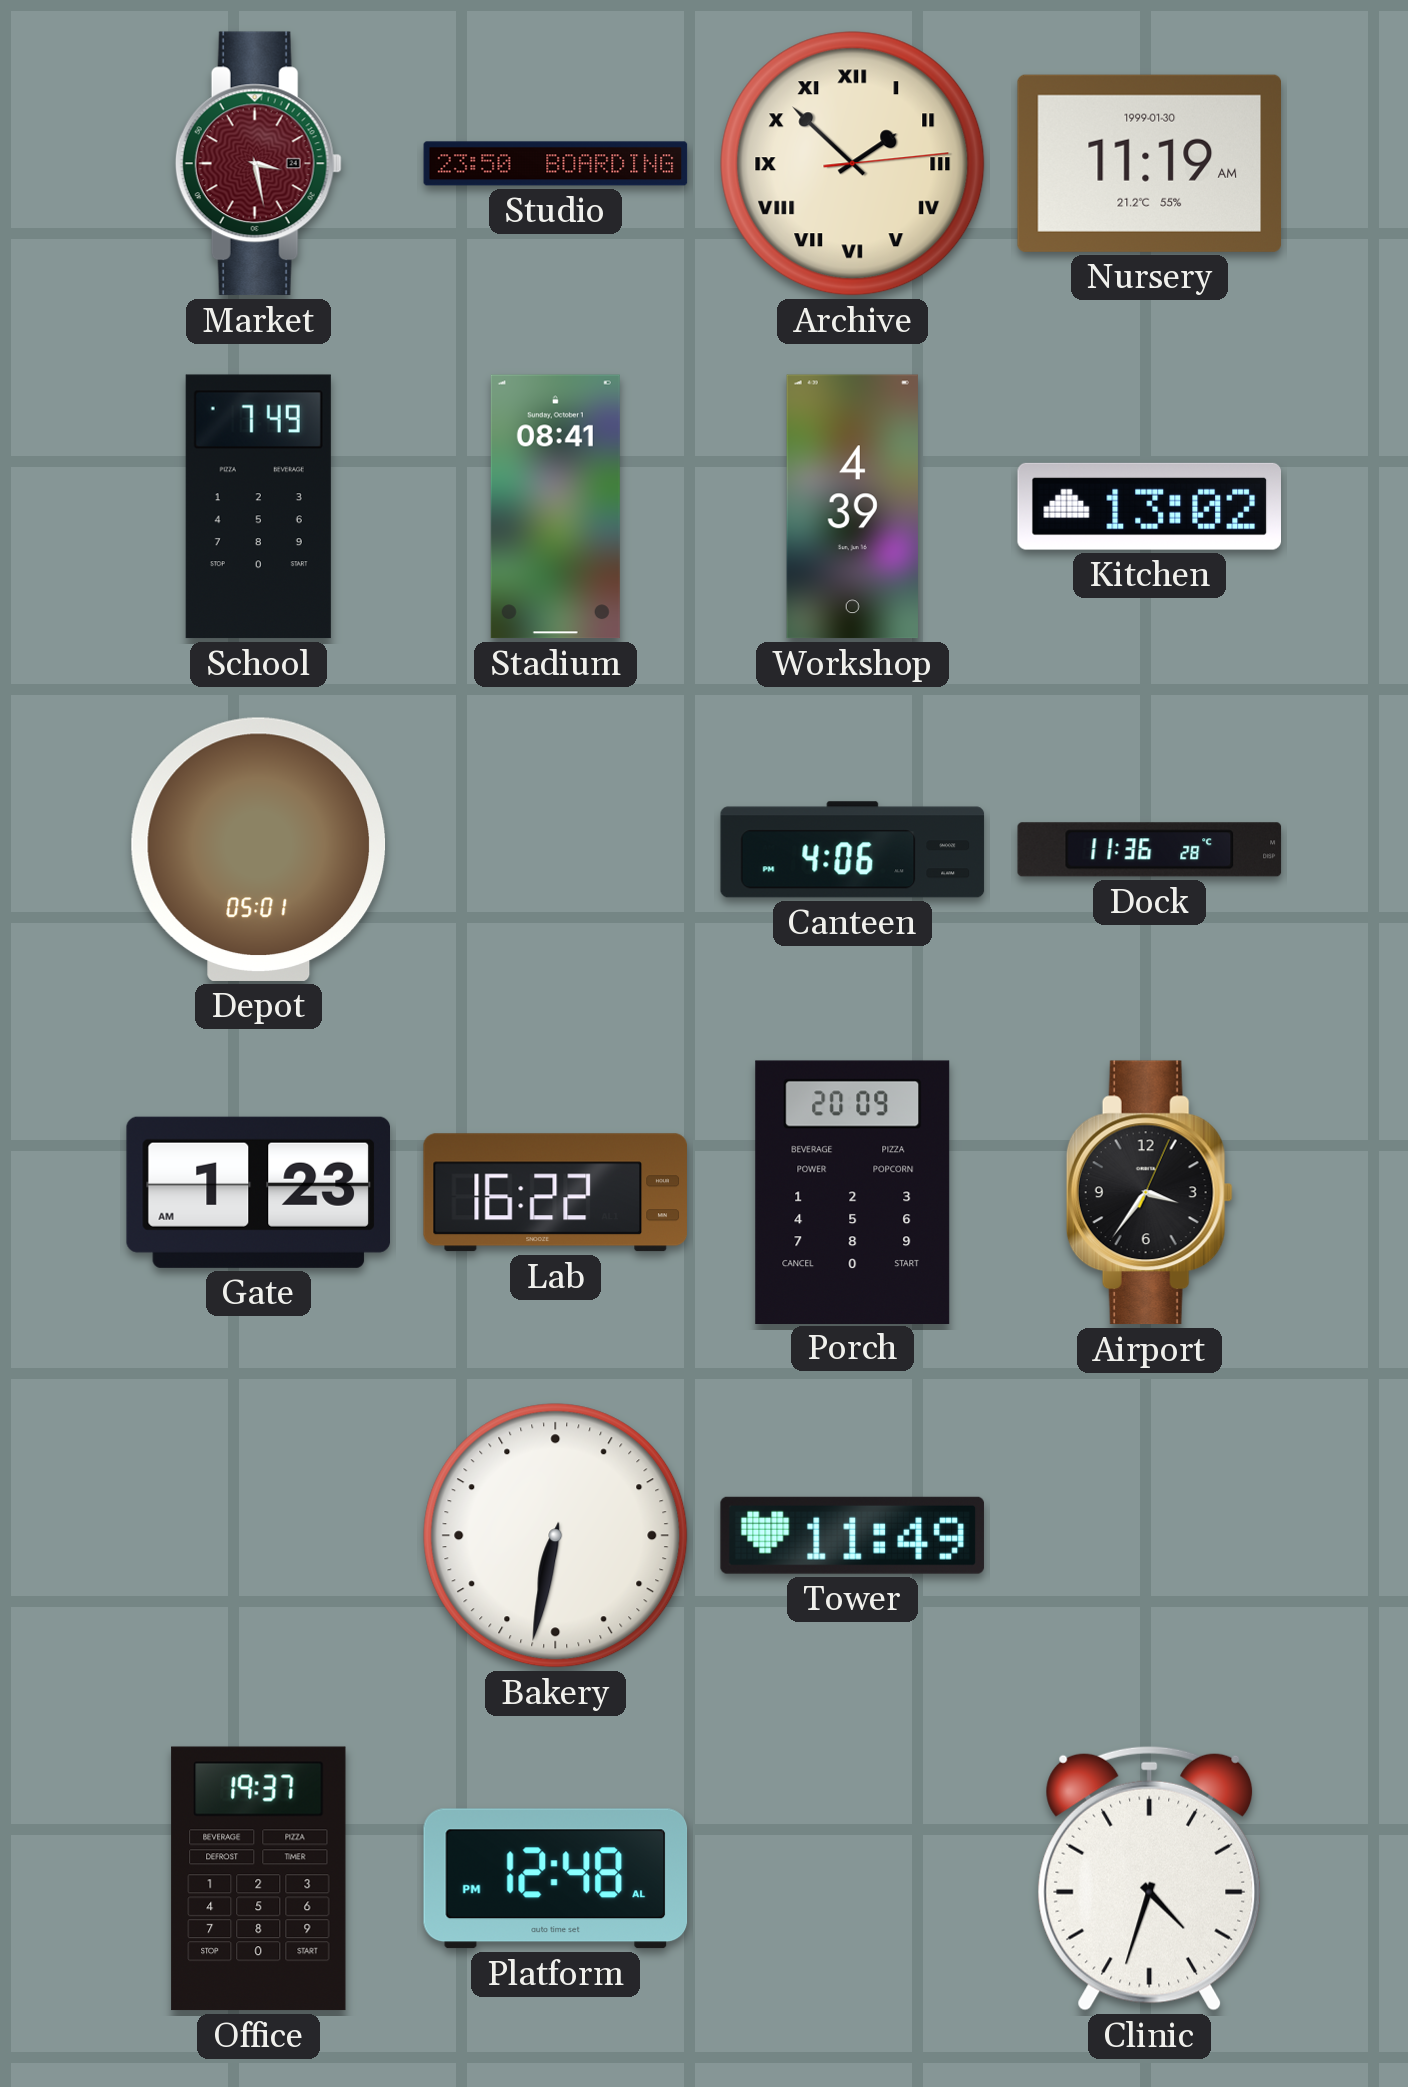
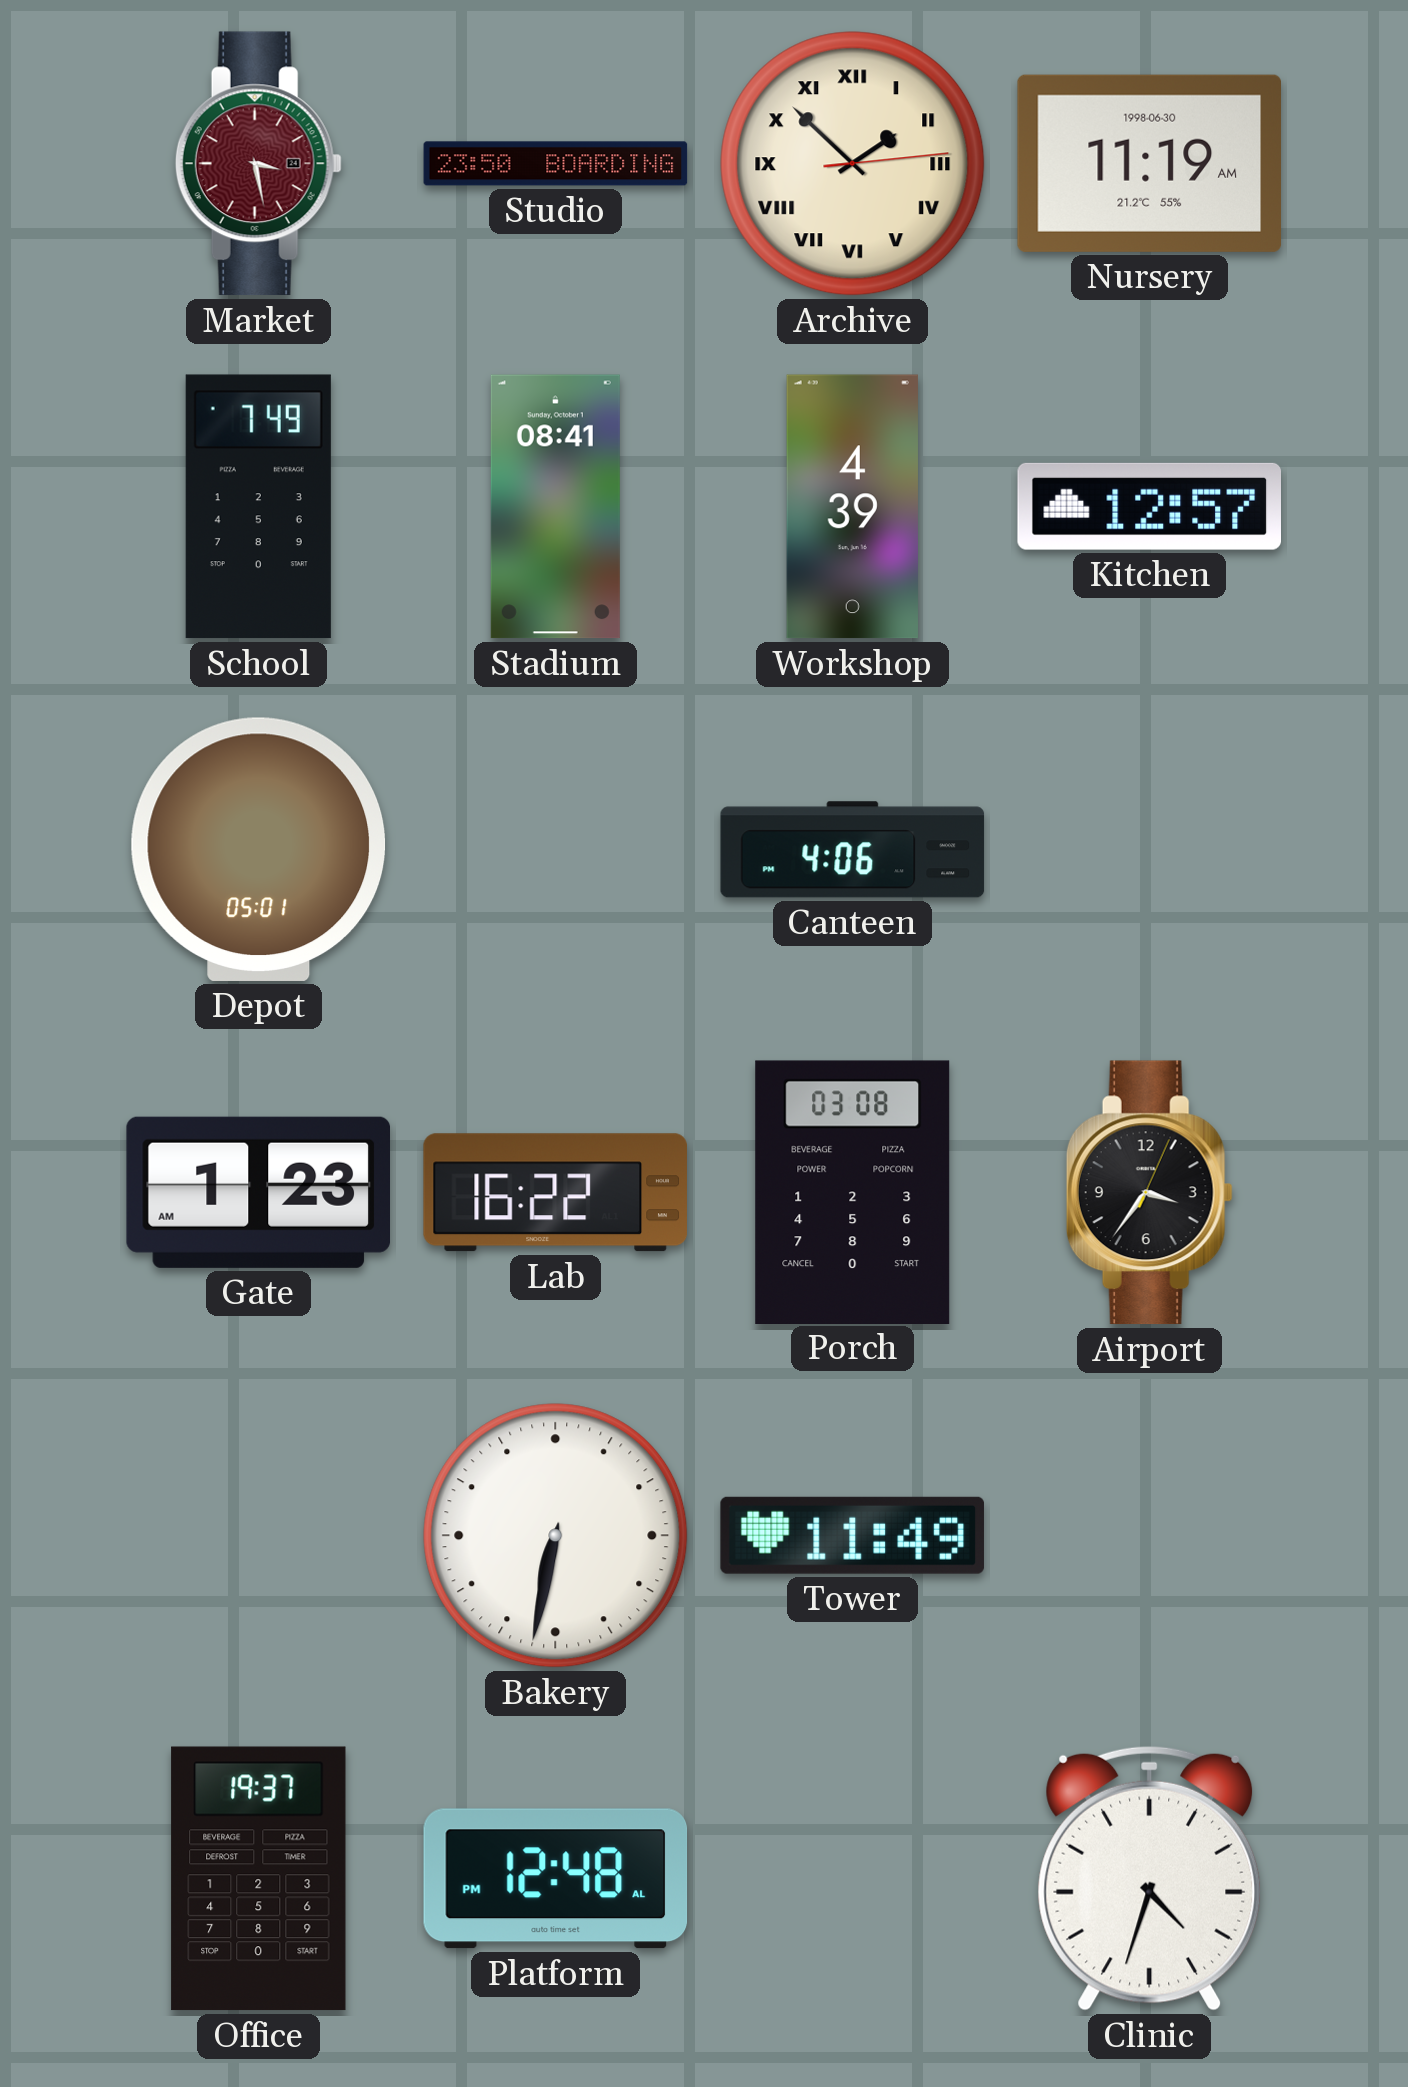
Nursery date: 1999-01-30 -> 1998-06-30 (1149, 163)
Kitchen: 13:02 -> 12:57 (1149, 506)
Dock: 11:36 -> none (1150, 850)
Porch: 20:09 -> 03:08 (853, 1192)
